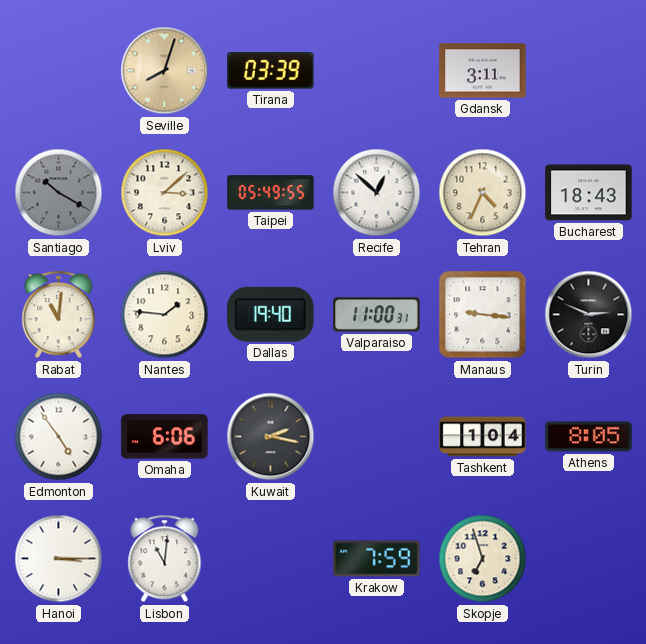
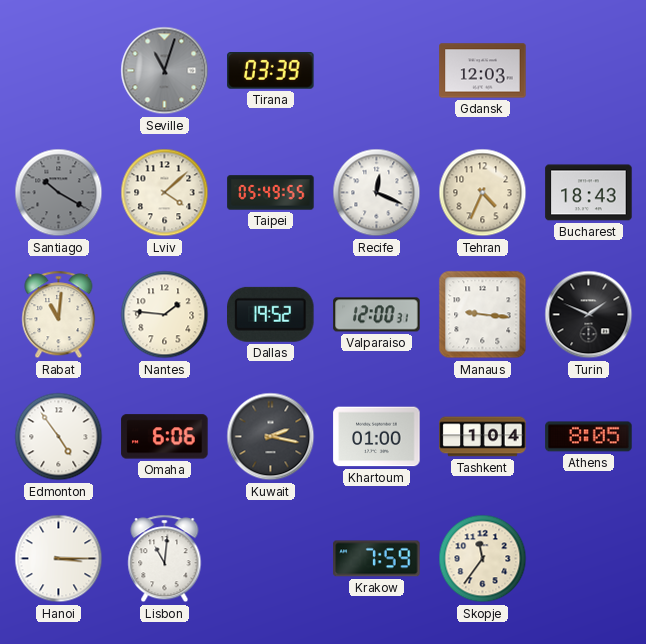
Seville: 8:03 -> 11:03 (165, 71)
Seville dial: champagne -> grey (165, 71)
Gdansk: 3:11 -> 12:03 (483, 71)
Lviv: 3:08 -> 4:08 (165, 193)
Recife: 12:52 -> 12:19 (377, 193)
Dallas: 19:40 -> 19:52 (271, 314)
Valparaiso: 11:00 -> 12:00 (377, 315)
Turin: 2:49 -> 1:49 (589, 315)
Khartoum: none -> 01:00 (377, 437)
Skopje: 6:57 -> 11:36 (483, 559)
